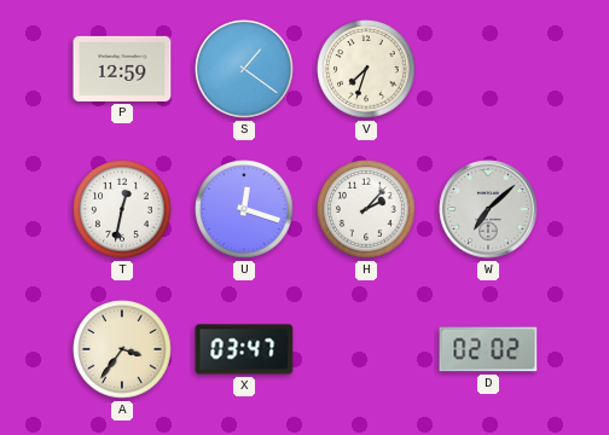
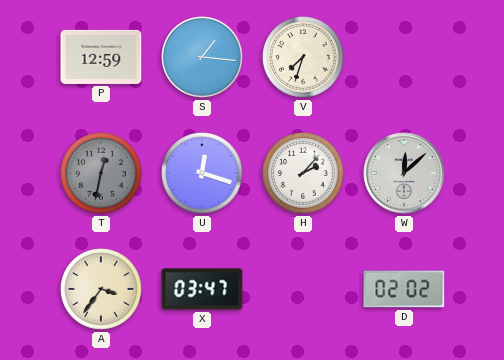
S: 1:21 -> 1:16 (202, 57)
T dial: white -> grey (101, 173)
W: 7:08 -> 12:08 (404, 173)
